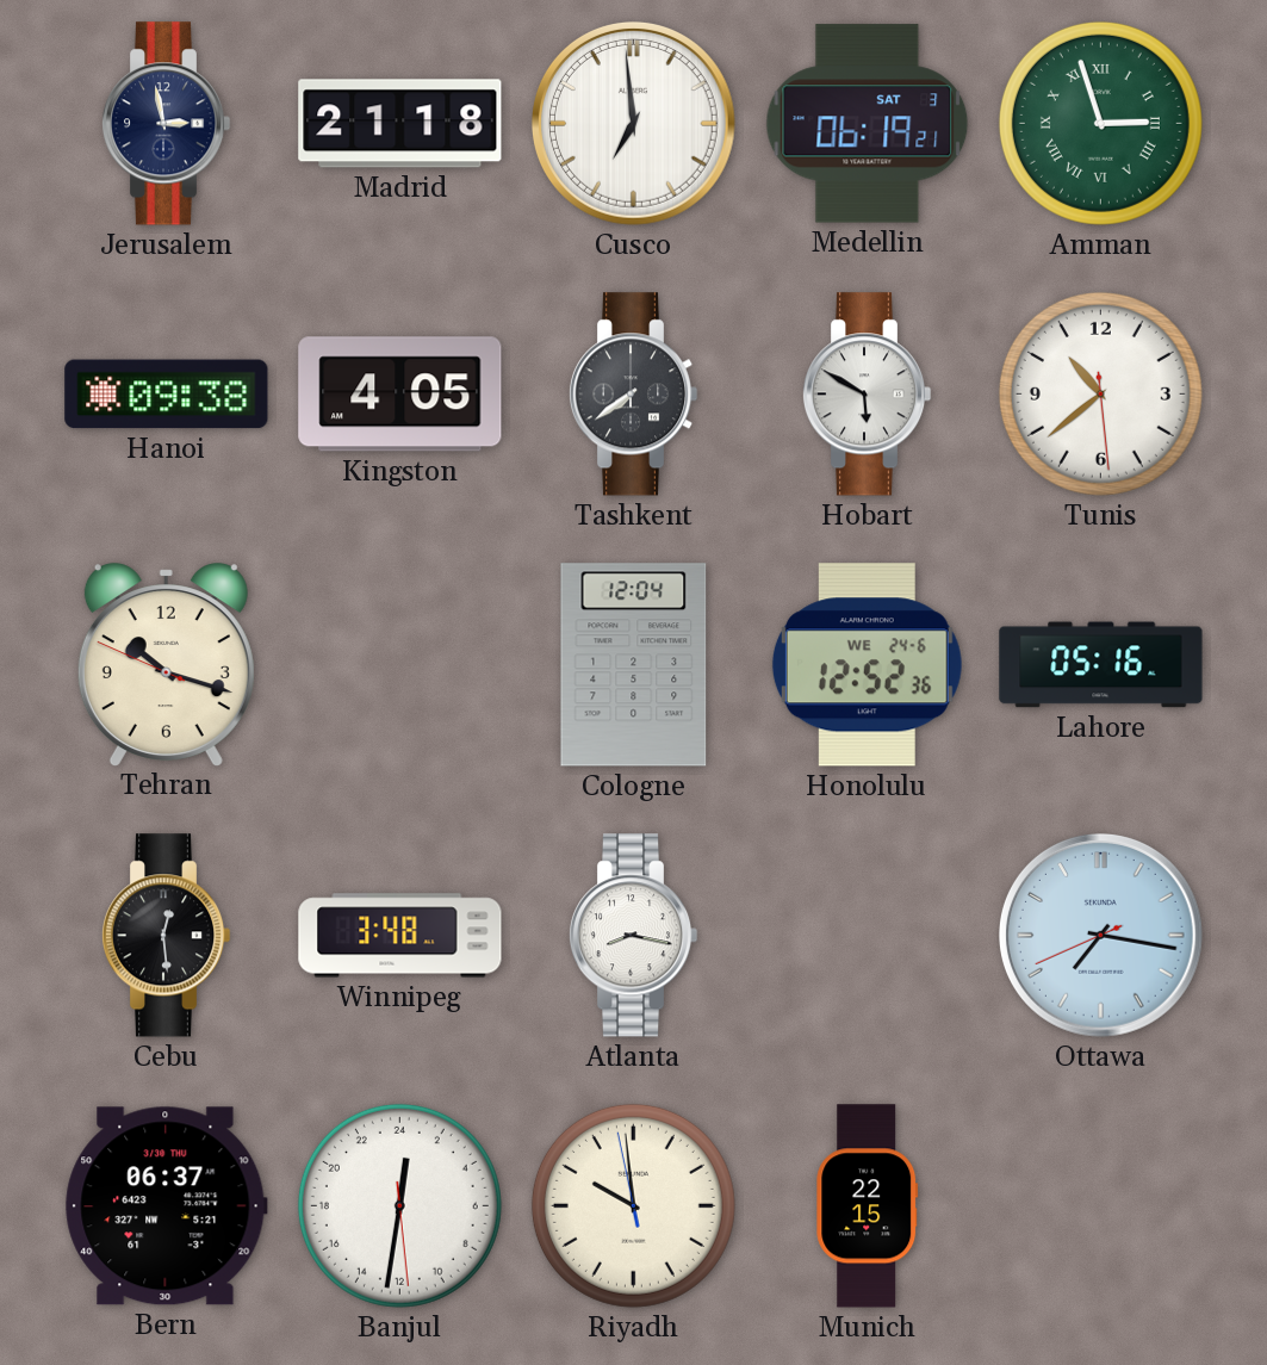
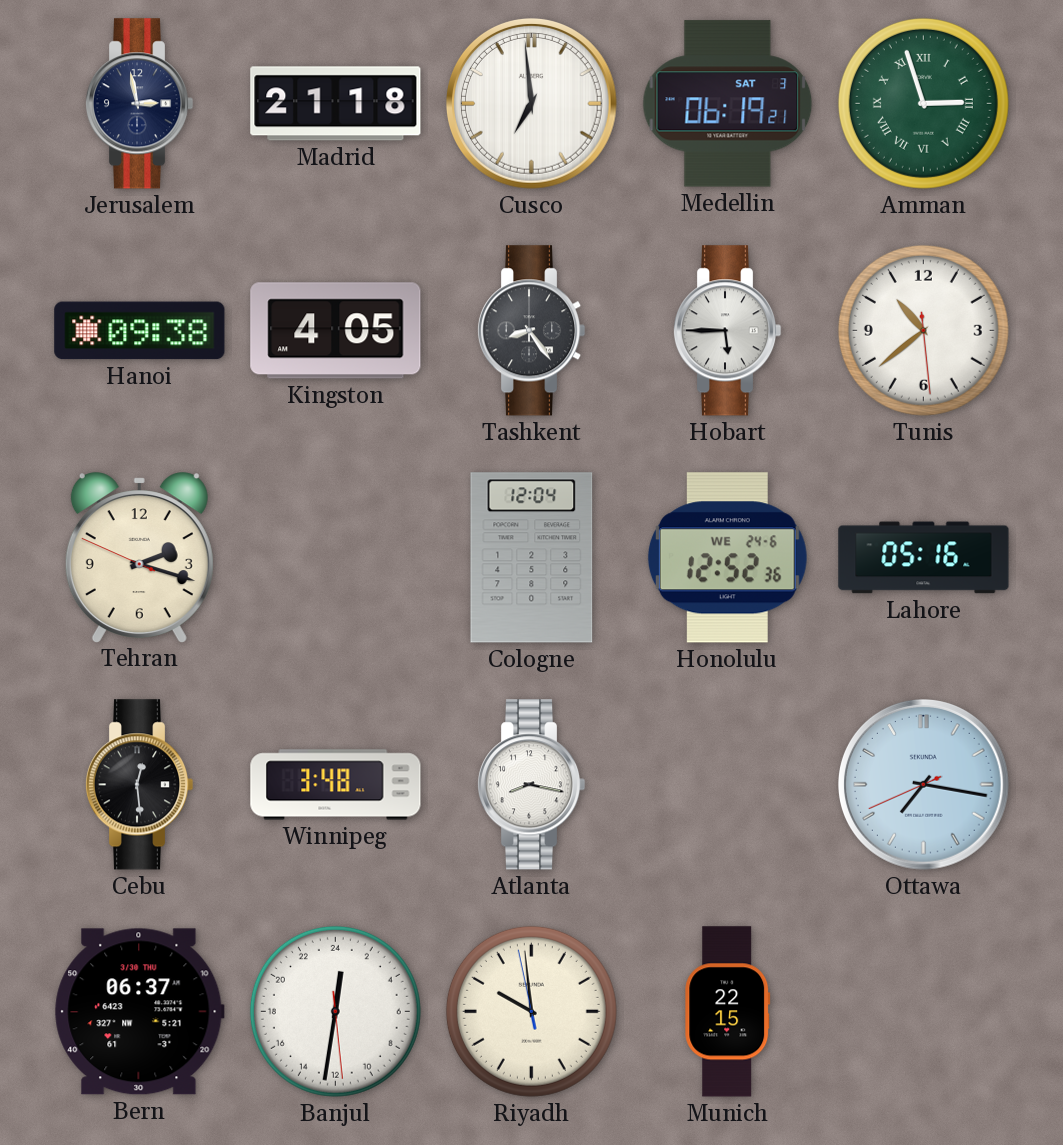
Tashkent: 7:39 -> 8:24 (531, 331)
Hobart: 5:50 -> 5:45 (727, 331)
Tehran: 10:17 -> 2:17 (139, 557)
